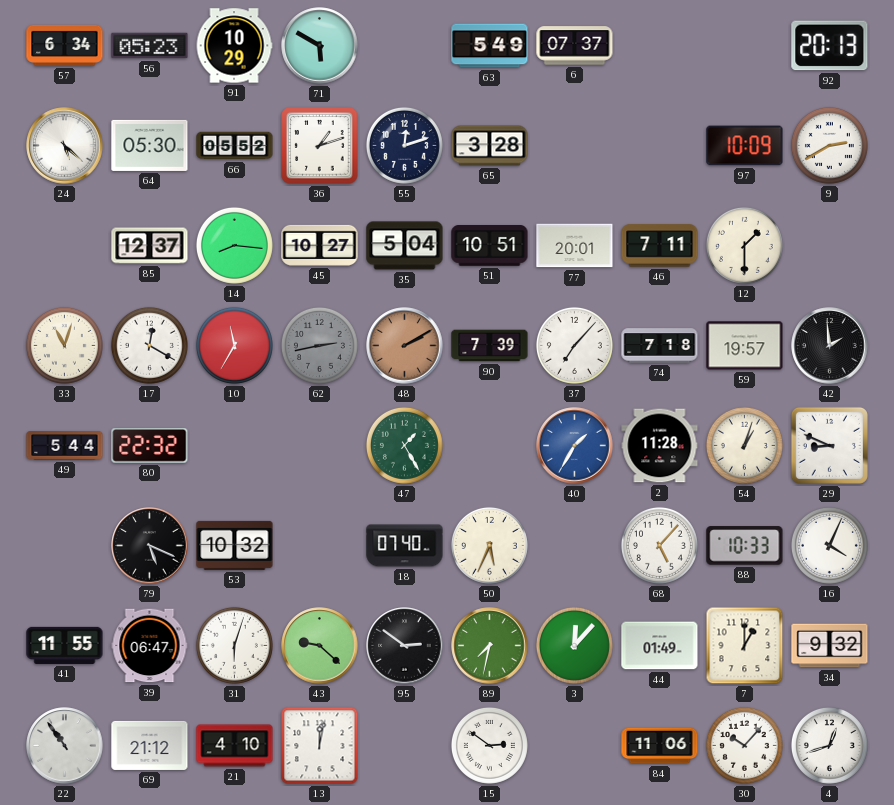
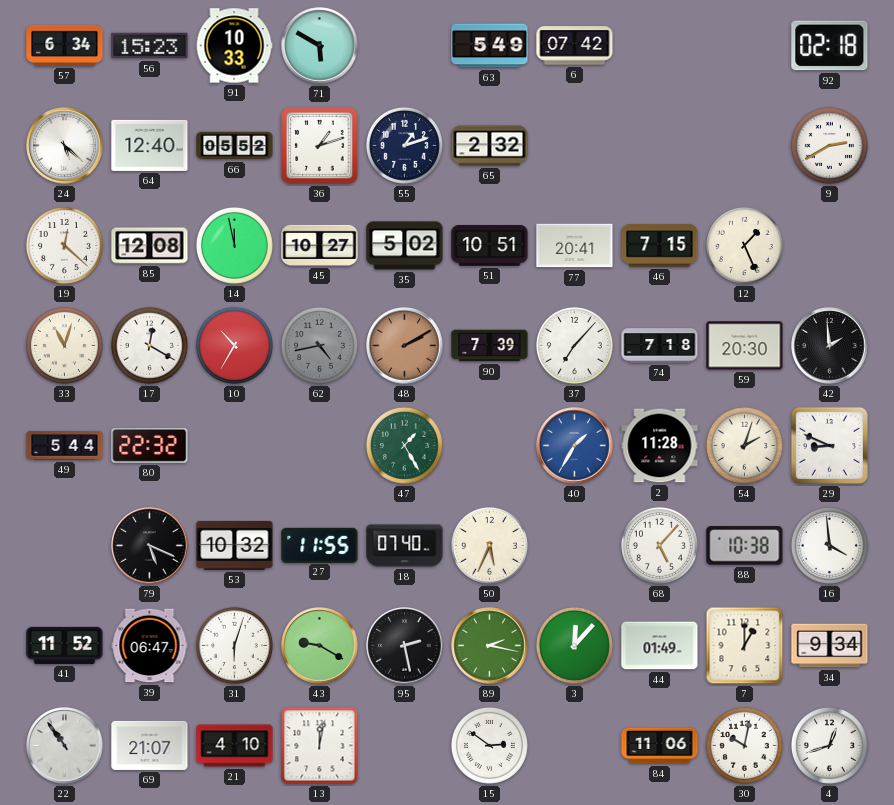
56: 05:23 -> 15:23 (150, 46)
91: 10:29 -> 10:33 (234, 46)
6: 07:37 -> 07:42 (575, 46)
92: 20:13 -> 02:18 (830, 46)
64: 05:30 -> 12:40 (150, 145)
55: 12:12 -> 1:12 (404, 145)
65: 3:28 -> 2:32 (490, 146)
97: 10:09 -> none (745, 146)
19: none -> 12:22 (64, 245)
85: 12:37 -> 12:08 (150, 246)
14: 8:16 -> 11:58 (234, 245)
35: 5:04 -> 5:02 (405, 246)
77: 20:01 -> 20:41 (575, 246)
46: 7:11 -> 7:15 (660, 246)
12: 1:30 -> 1:26 (744, 245)
10: 11:35 -> 10:35 (234, 345)
62: 2:43 -> 4:43 (319, 345)
59: 19:57 -> 20:30 (745, 346)
54: 1:03 -> 2:03 (744, 445)
27: none -> 11:55 (320, 545)
88: 10:33 -> 10:38 (745, 546)
16: 4:04 -> 3:59 (829, 545)
41: 11:55 -> 11:52 (65, 645)
43: 9:22 -> 9:20 (320, 646)
95: 2:51 -> 2:28 (405, 646)
89: 7:32 -> 2:17 (490, 646)
34: 9:32 -> 9:34 (830, 646)
69: 21:12 -> 21:07 (150, 745)
30: 10:07 -> 10:02 (744, 745)
